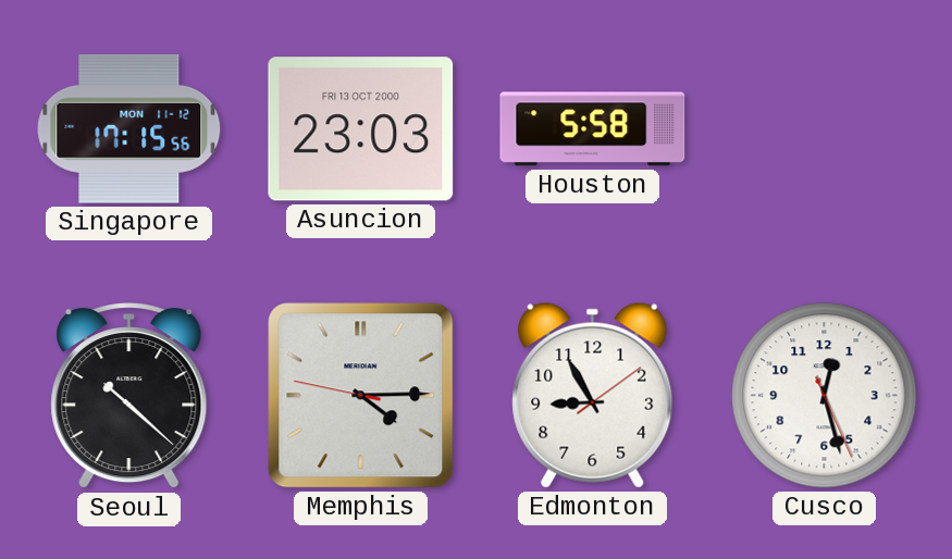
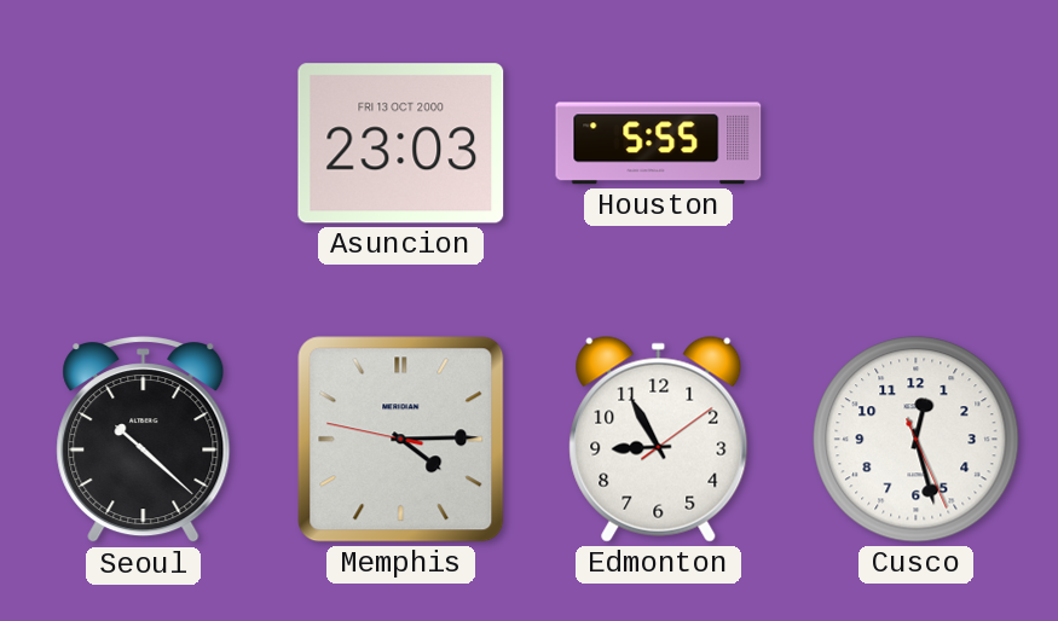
Singapore: 17:15 -> none (129, 128)
Houston: 5:58 -> 5:55 (659, 144)
